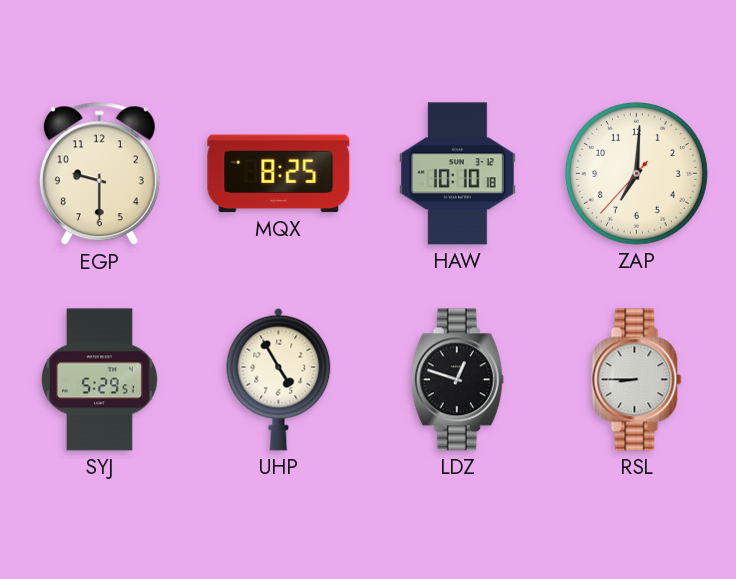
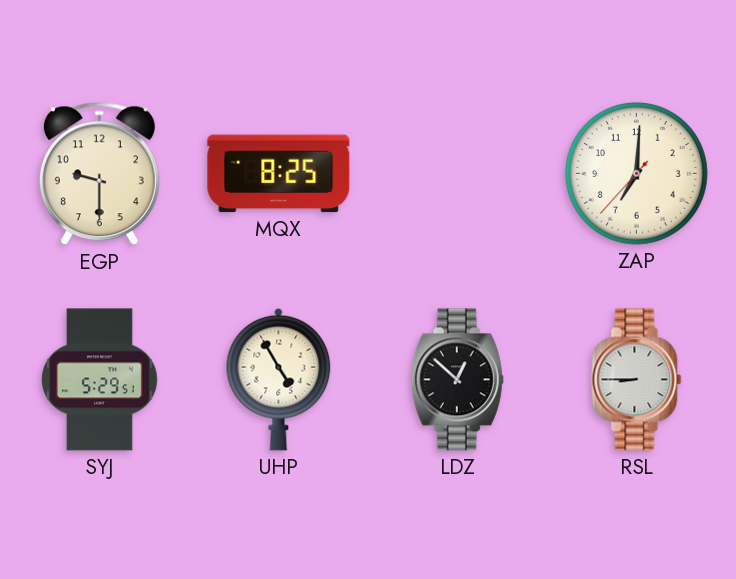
HAW: 10:10 -> none (458, 174)
LDZ: 12:48 -> 12:52 (457, 380)
